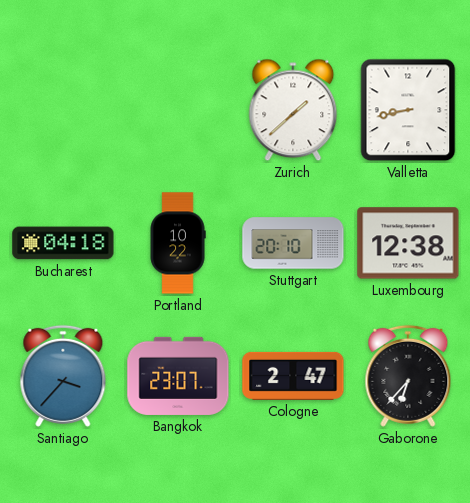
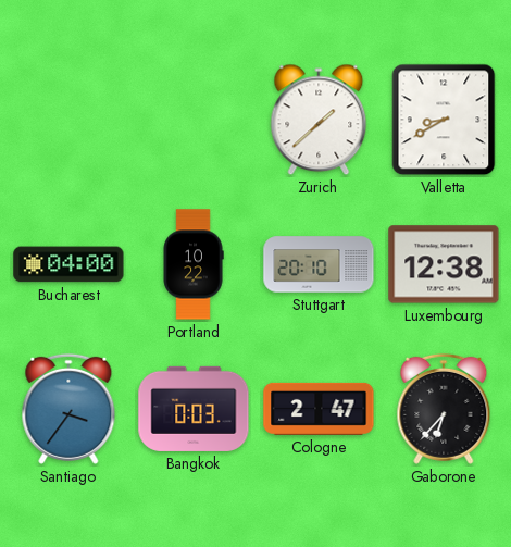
Valletta: 8:43 -> 8:40 (444, 120)
Bucharest: 04:18 -> 04:00 (68, 264)
Santiago: 3:37 -> 3:36 (68, 409)
Bangkok: 23:07 -> 0:03 (194, 409)
